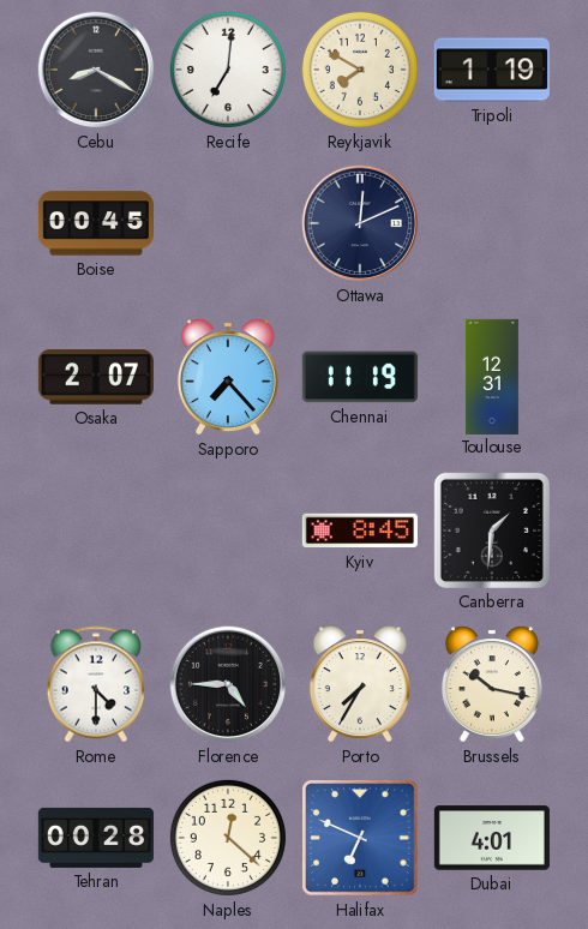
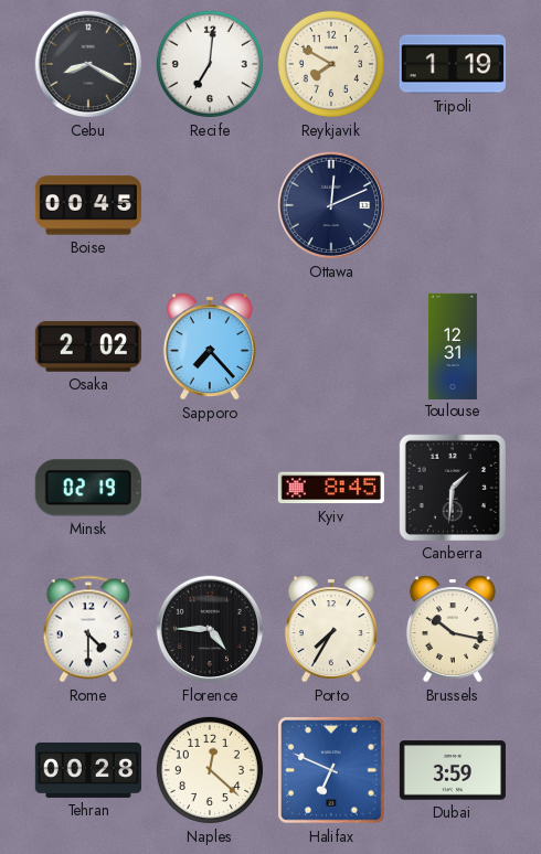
Osaka: 2:07 -> 2:02 (88, 346)
Chennai: 11:19 -> none (360, 377)
Minsk: none -> 02:19 (88, 488)
Dubai: 4:01 -> 3:59 (453, 770)
